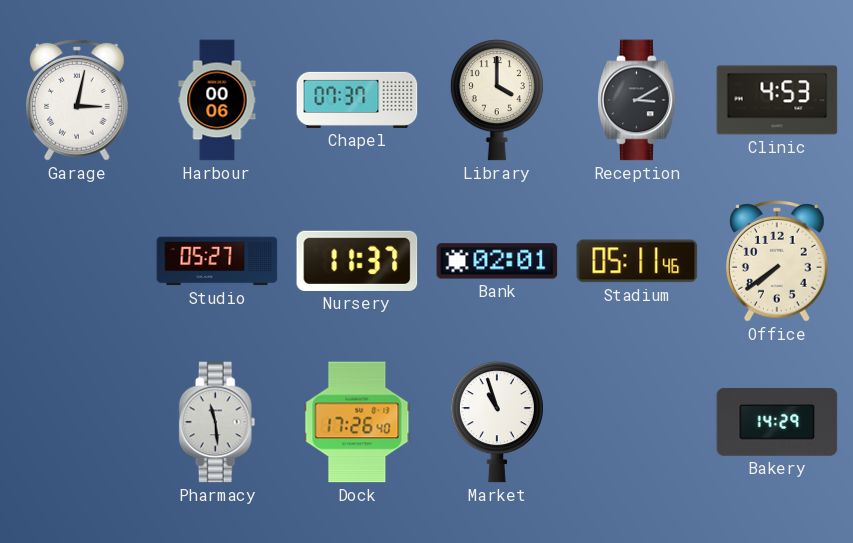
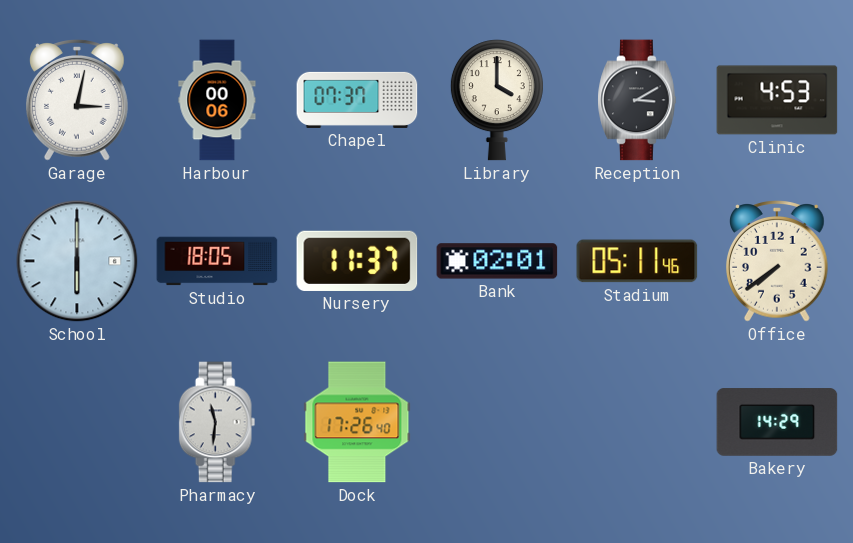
School: none -> 6:00 (77, 261)
Studio: 05:27 -> 18:05 (217, 261)
Pharmacy: 11:29 -> 11:31 (217, 422)
Market: 10:57 -> none (497, 422)
